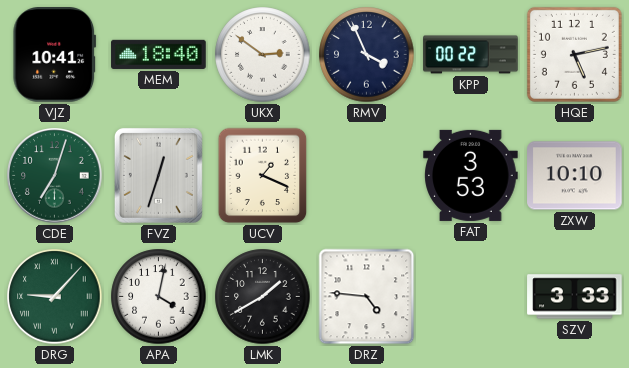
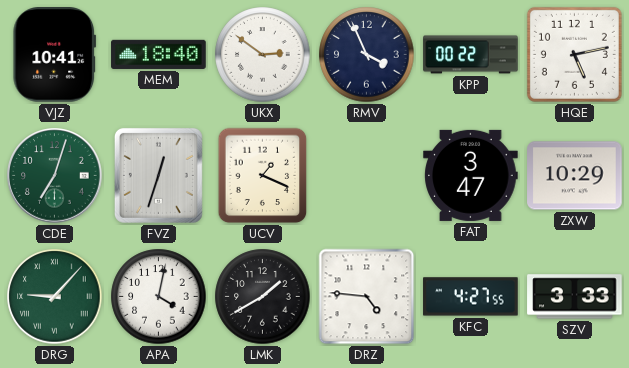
FAT: 3:53 -> 3:47 (471, 175)
ZXW: 10:10 -> 10:29 (575, 176)
KFC: none -> 4:27 (471, 297)
